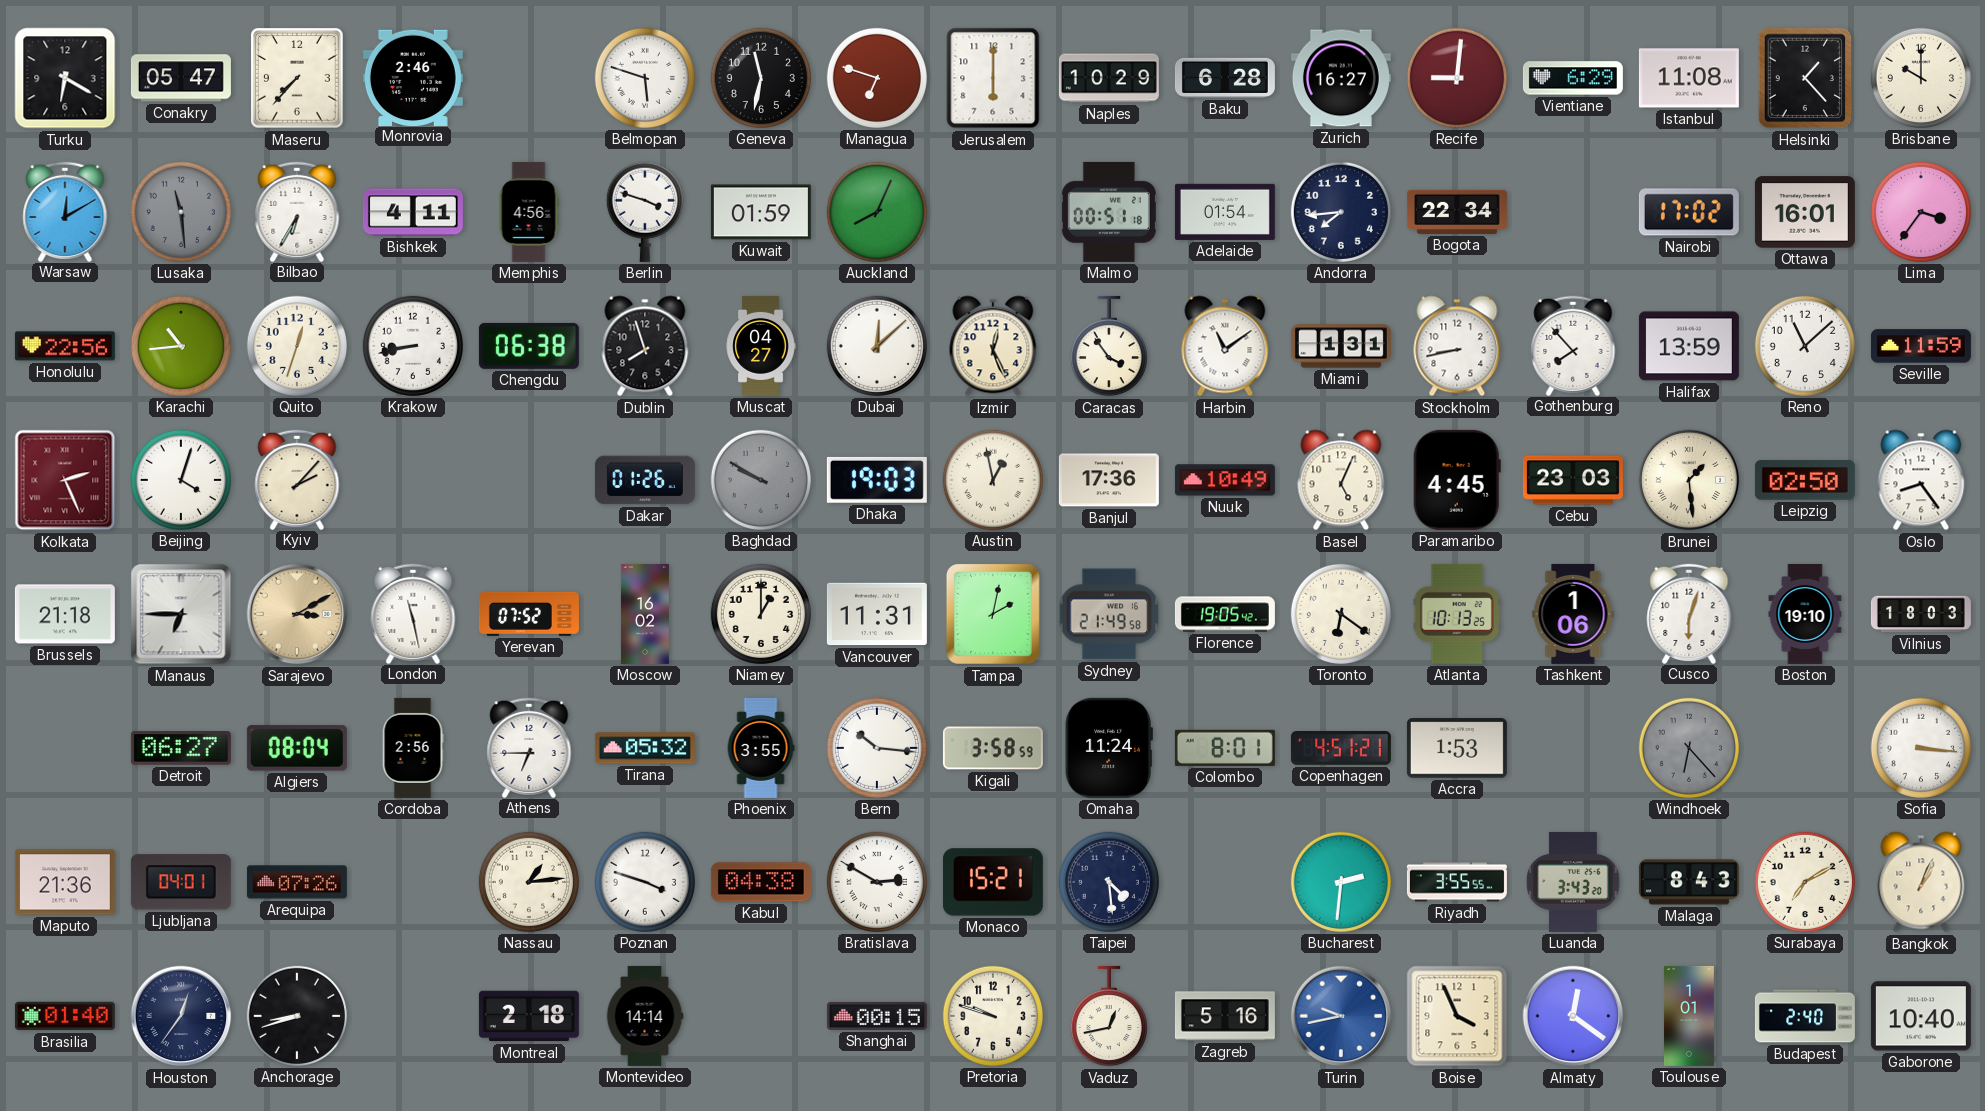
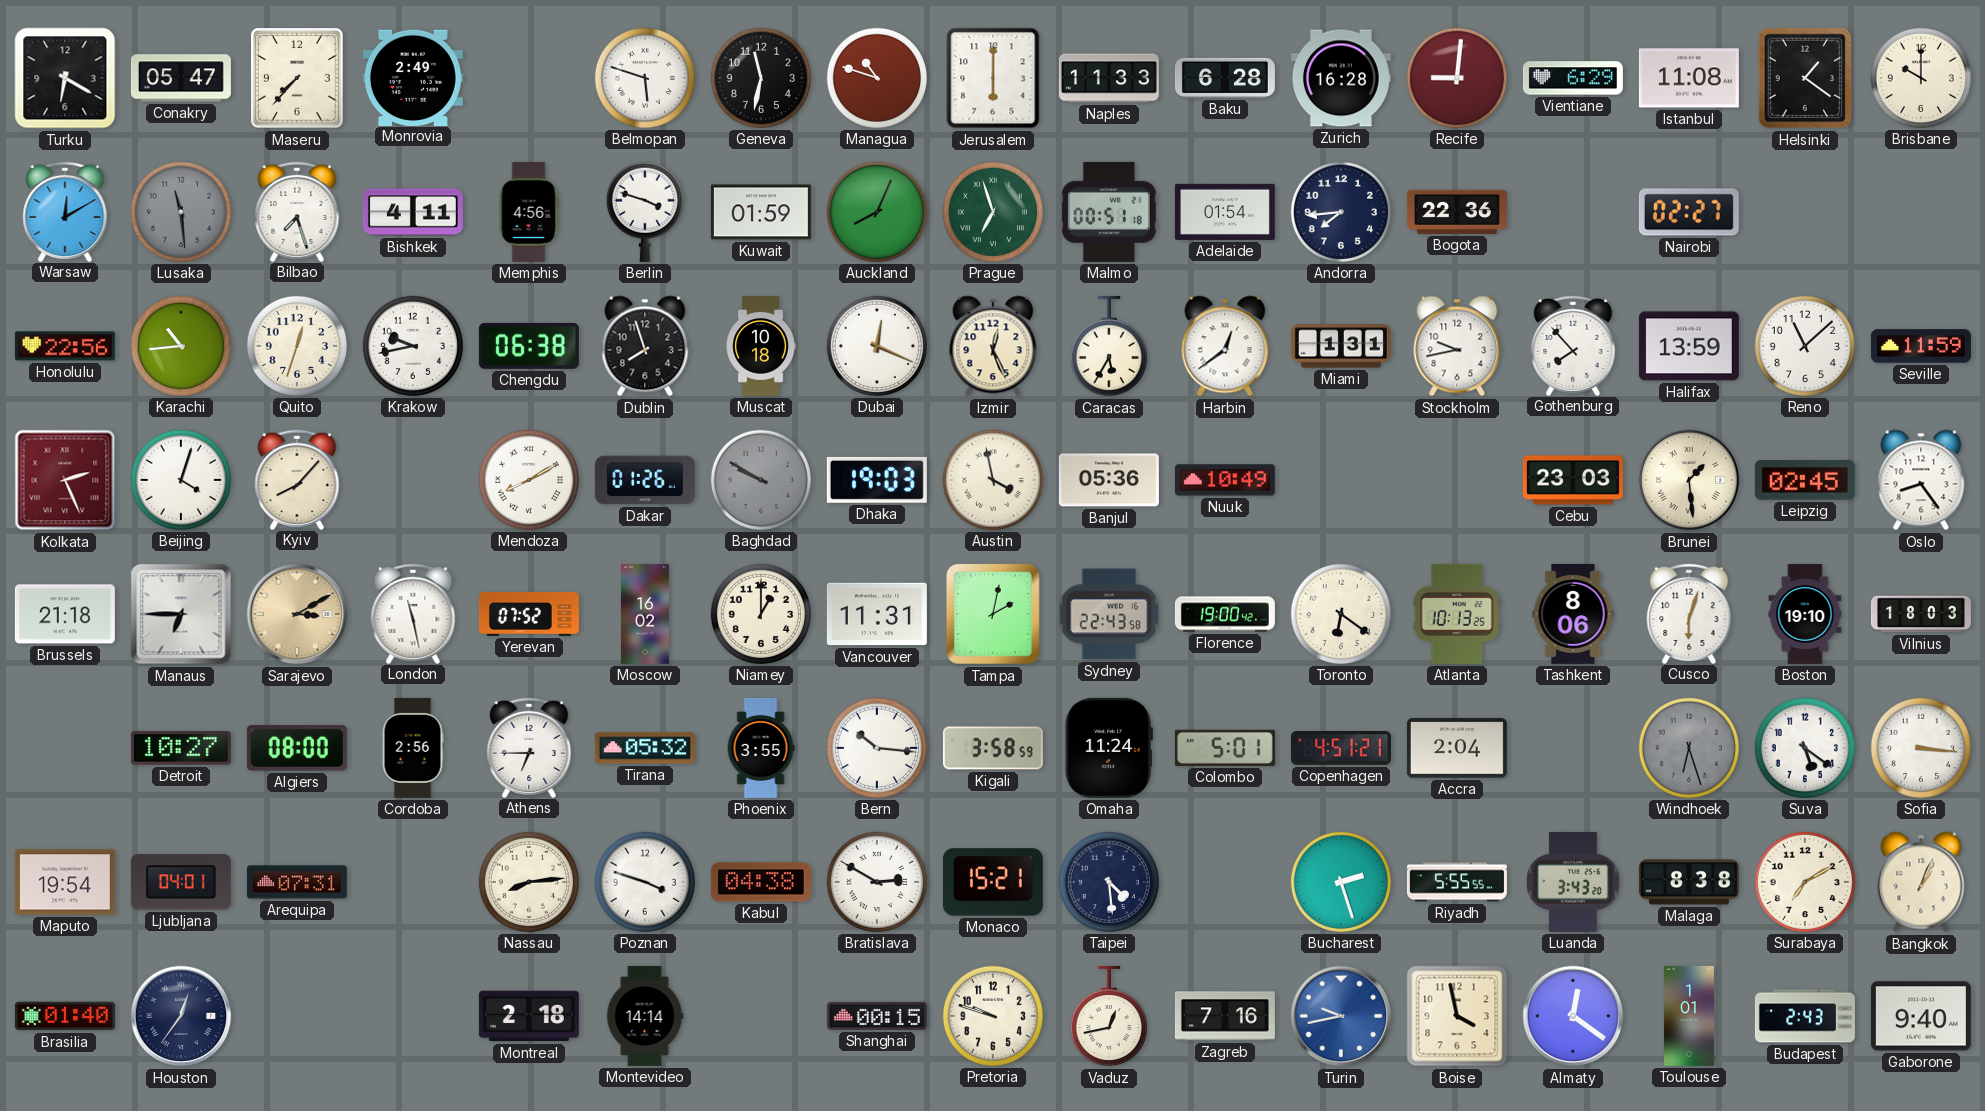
Monrovia: 2:46 -> 2:49 (413, 77)
Managua: 6:48 -> 10:48 (877, 78)
Naples: 10:29 -> 11:33 (1109, 78)
Zurich: 16:27 -> 16:28 (1341, 78)
Helsinki: 1:23 -> 1:21 (1805, 78)
Bilbao: 6:35 -> 7:27 (297, 211)
Prague: none -> 6:57 (993, 212)
Bogota: 22:34 -> 22:36 (1457, 212)
Nairobi: 17:02 -> 02:27 (1689, 212)
Ottawa: 16:01 -> none (1805, 212)
Lima: 3:36 -> none (1921, 212)
Krakow: 8:43 -> 9:43 (413, 346)
Muscat: 04:27 -> 10:18 (761, 346)
Dubai: 12:08 -> 12:19 (877, 346)
Caracas: 3:54 -> 5:35 (1109, 346)
Harbin: 11:09 -> 12:39 (1225, 346)
Stockholm: 8:43 -> 9:43 (1457, 346)
Kyiv: 2:07 -> 8:07 (297, 479)
Mendoza: none -> 8:10 (529, 480)
Austin: 12:58 -> 3:58 (993, 480)
Banjul: 17:36 -> 05:36 (1109, 480)
Basel: 5:04 -> none (1341, 480)
Paramaribo: 4:45 -> none (1457, 480)
Leipzig: 02:50 -> 02:45 (1805, 480)
Sydney: 21:49 -> 22:43 (1109, 614)
Florence: 19:05 -> 19:00 (1225, 614)
Tashkent: 1:06 -> 8:06 (1573, 614)
Detroit: 06:27 -> 10:27 (181, 748)
Algiers: 08:04 -> 08:00 (297, 748)
Colombo: 8:01 -> 5:01 (1225, 748)
Accra: 1:53 -> 2:04 (1457, 748)
Windhoek: 6:23 -> 6:27 (1689, 748)
Suva: none -> 5:21 (1805, 748)
Maputo: 21:36 -> 19:54 (65, 882)
Arequipa: 07:26 -> 07:31 (297, 882)
Nassau: 1:14 -> 8:14 (529, 882)
Bucharest: 2:31 -> 2:27 (1341, 882)
Riyadh: 3:55 -> 5:55 (1457, 882)
Malaga: 8:43 -> 8:38 (1689, 882)
Anchorage: 8:42 -> none (297, 1016)
Zagreb: 5:16 -> 7:16 (1225, 1016)
Boise: 3:56 -> 3:58 (1457, 1016)
Budapest: 2:40 -> 2:43 (1805, 1016)
Gaborone: 10:40 -> 9:40 (1921, 1016)
